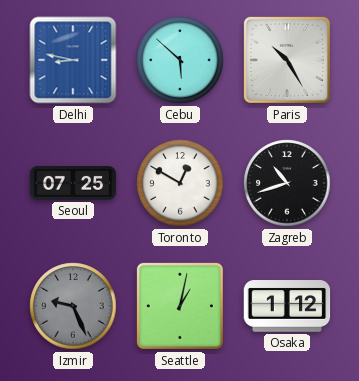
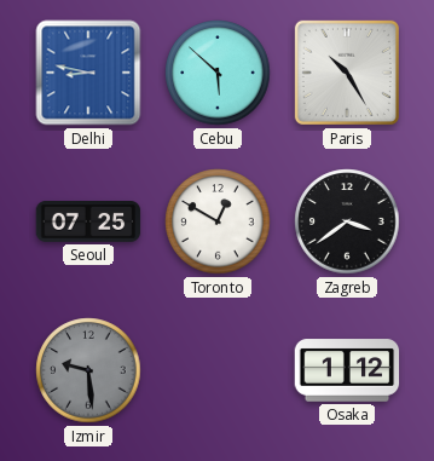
Zagreb: 10:42 -> 3:39 (347, 221)
Izmir: 9:26 -> 9:29 (88, 370)
Seattle: 1:02 -> none (180, 306)
